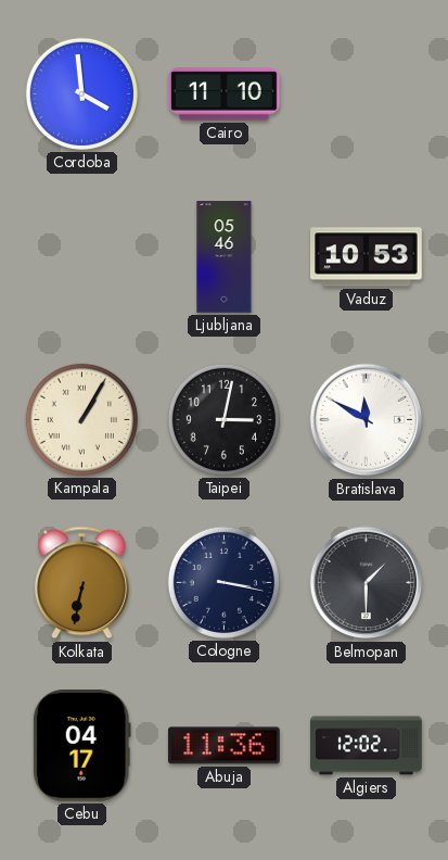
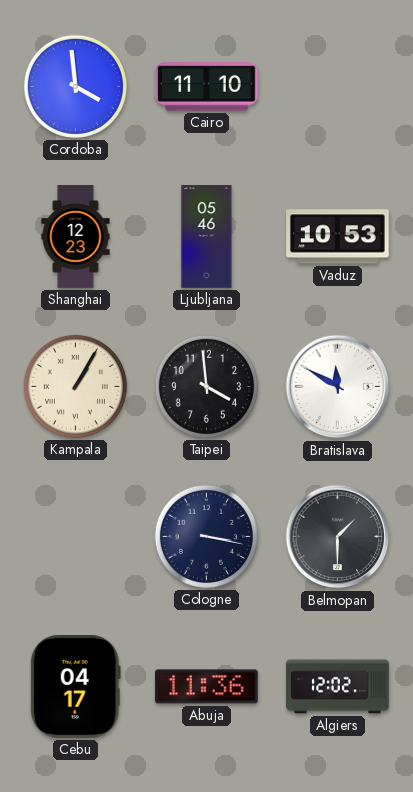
Shanghai: none -> 12:23 (76, 237)
Taipei: 3:02 -> 3:59 (206, 386)
Kolkata: 6:32 -> none (81, 583)
